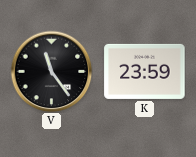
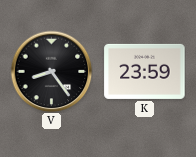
V: 11:24 -> 8:24 (51, 71)
